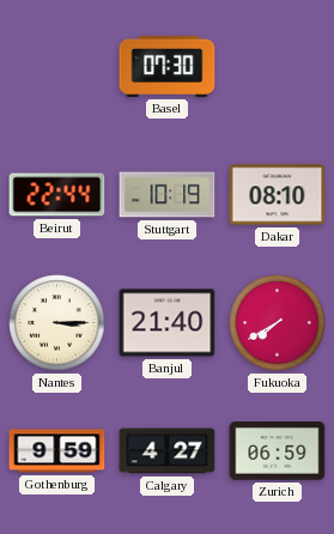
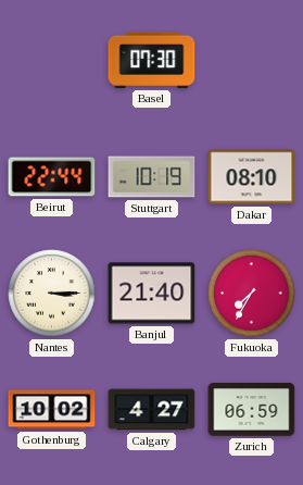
Fukuoka: 7:40 -> 7:35 (252, 294)
Gothenburg: 9:59 -> 10:02 (52, 410)
